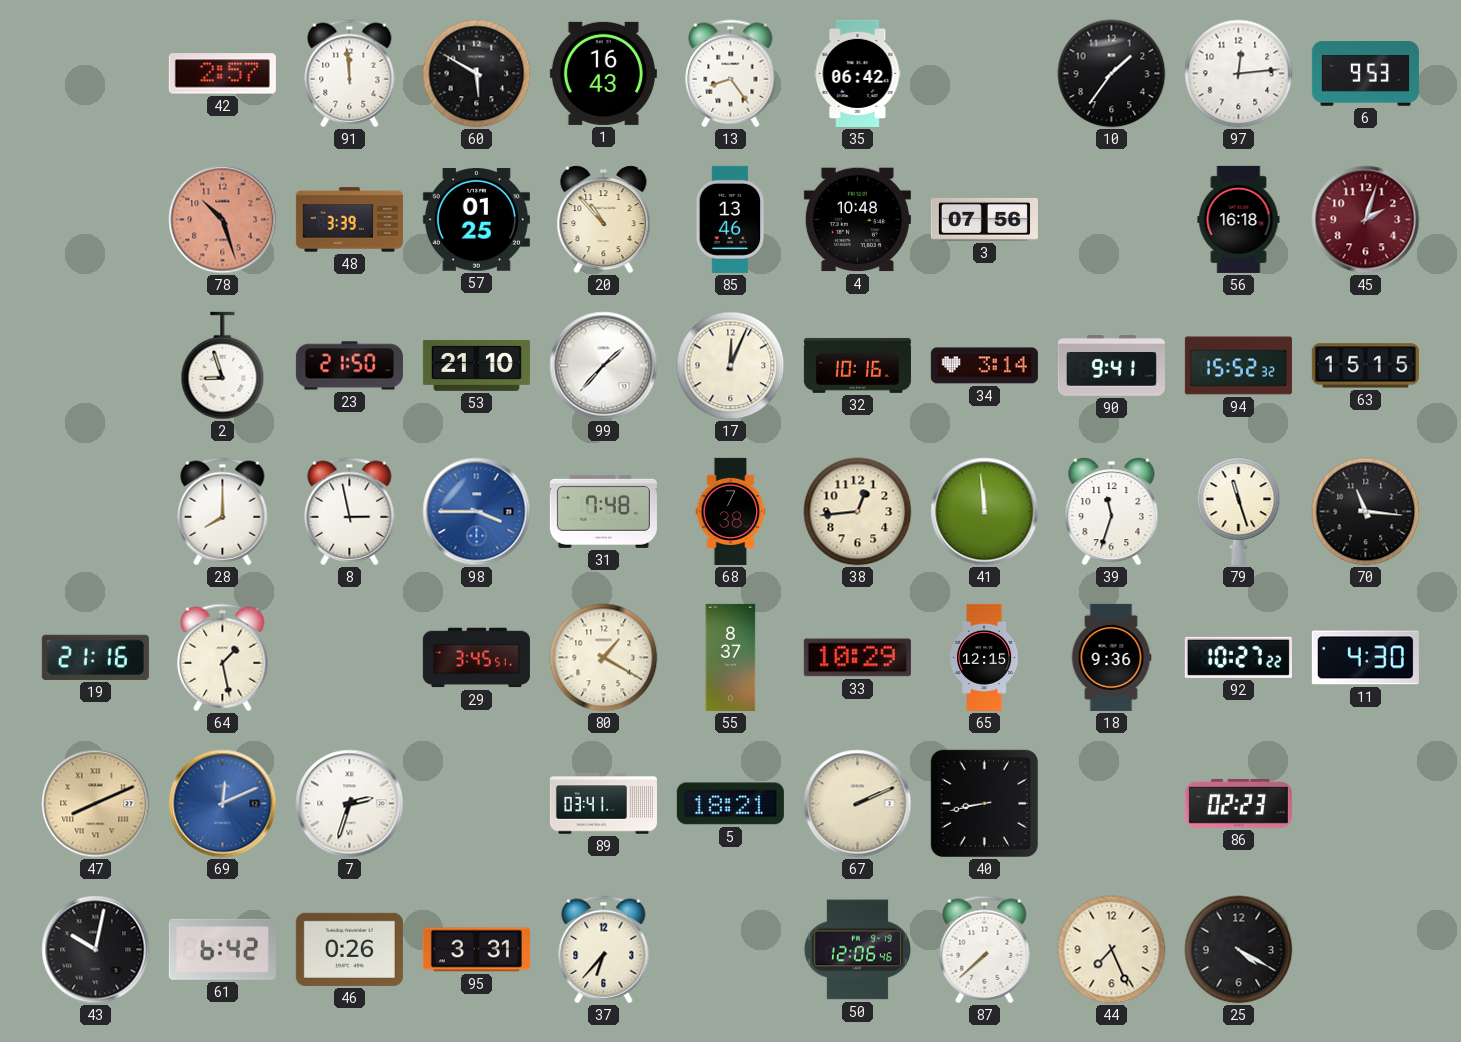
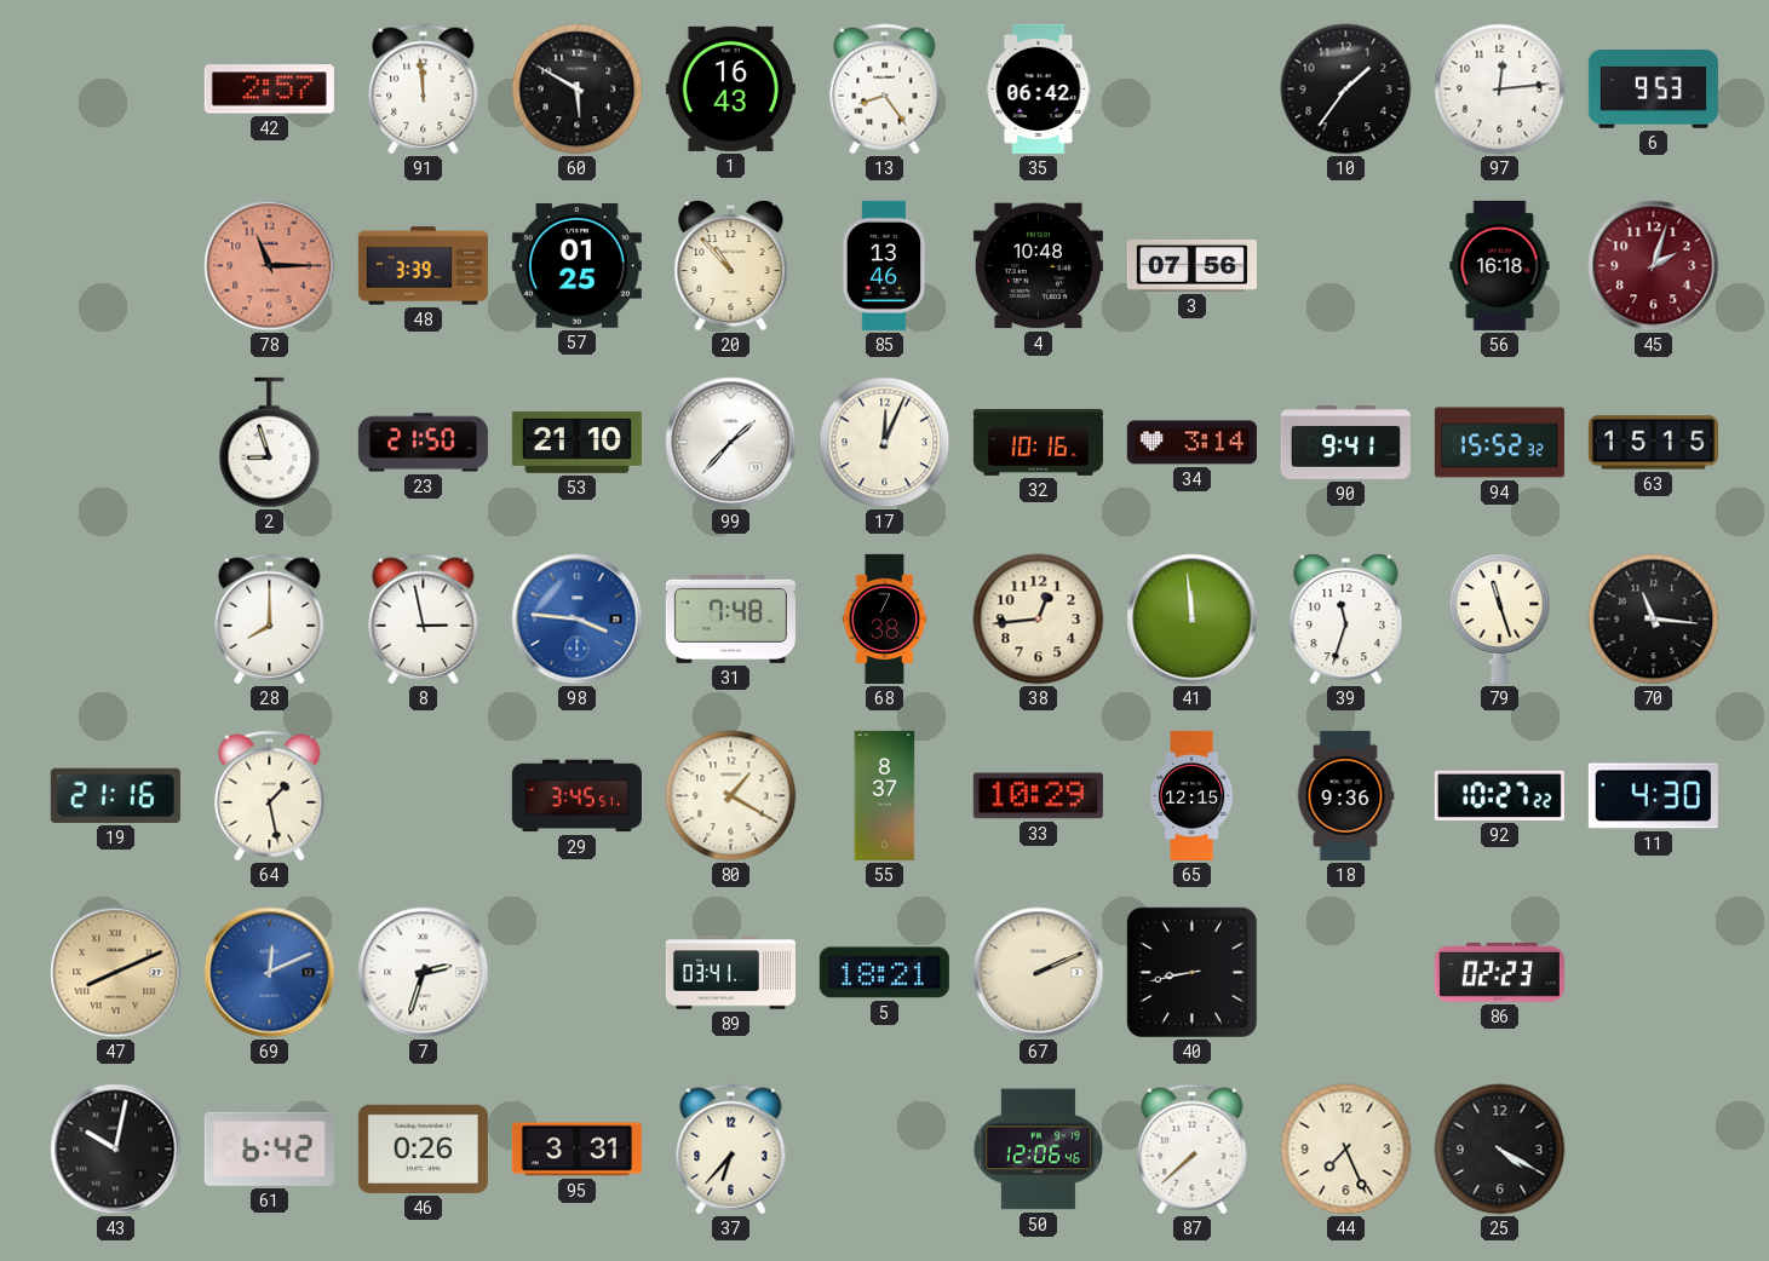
78: 10:27 -> 11:15 (270, 266)
98: 3:45 -> 3:46 (578, 620)
